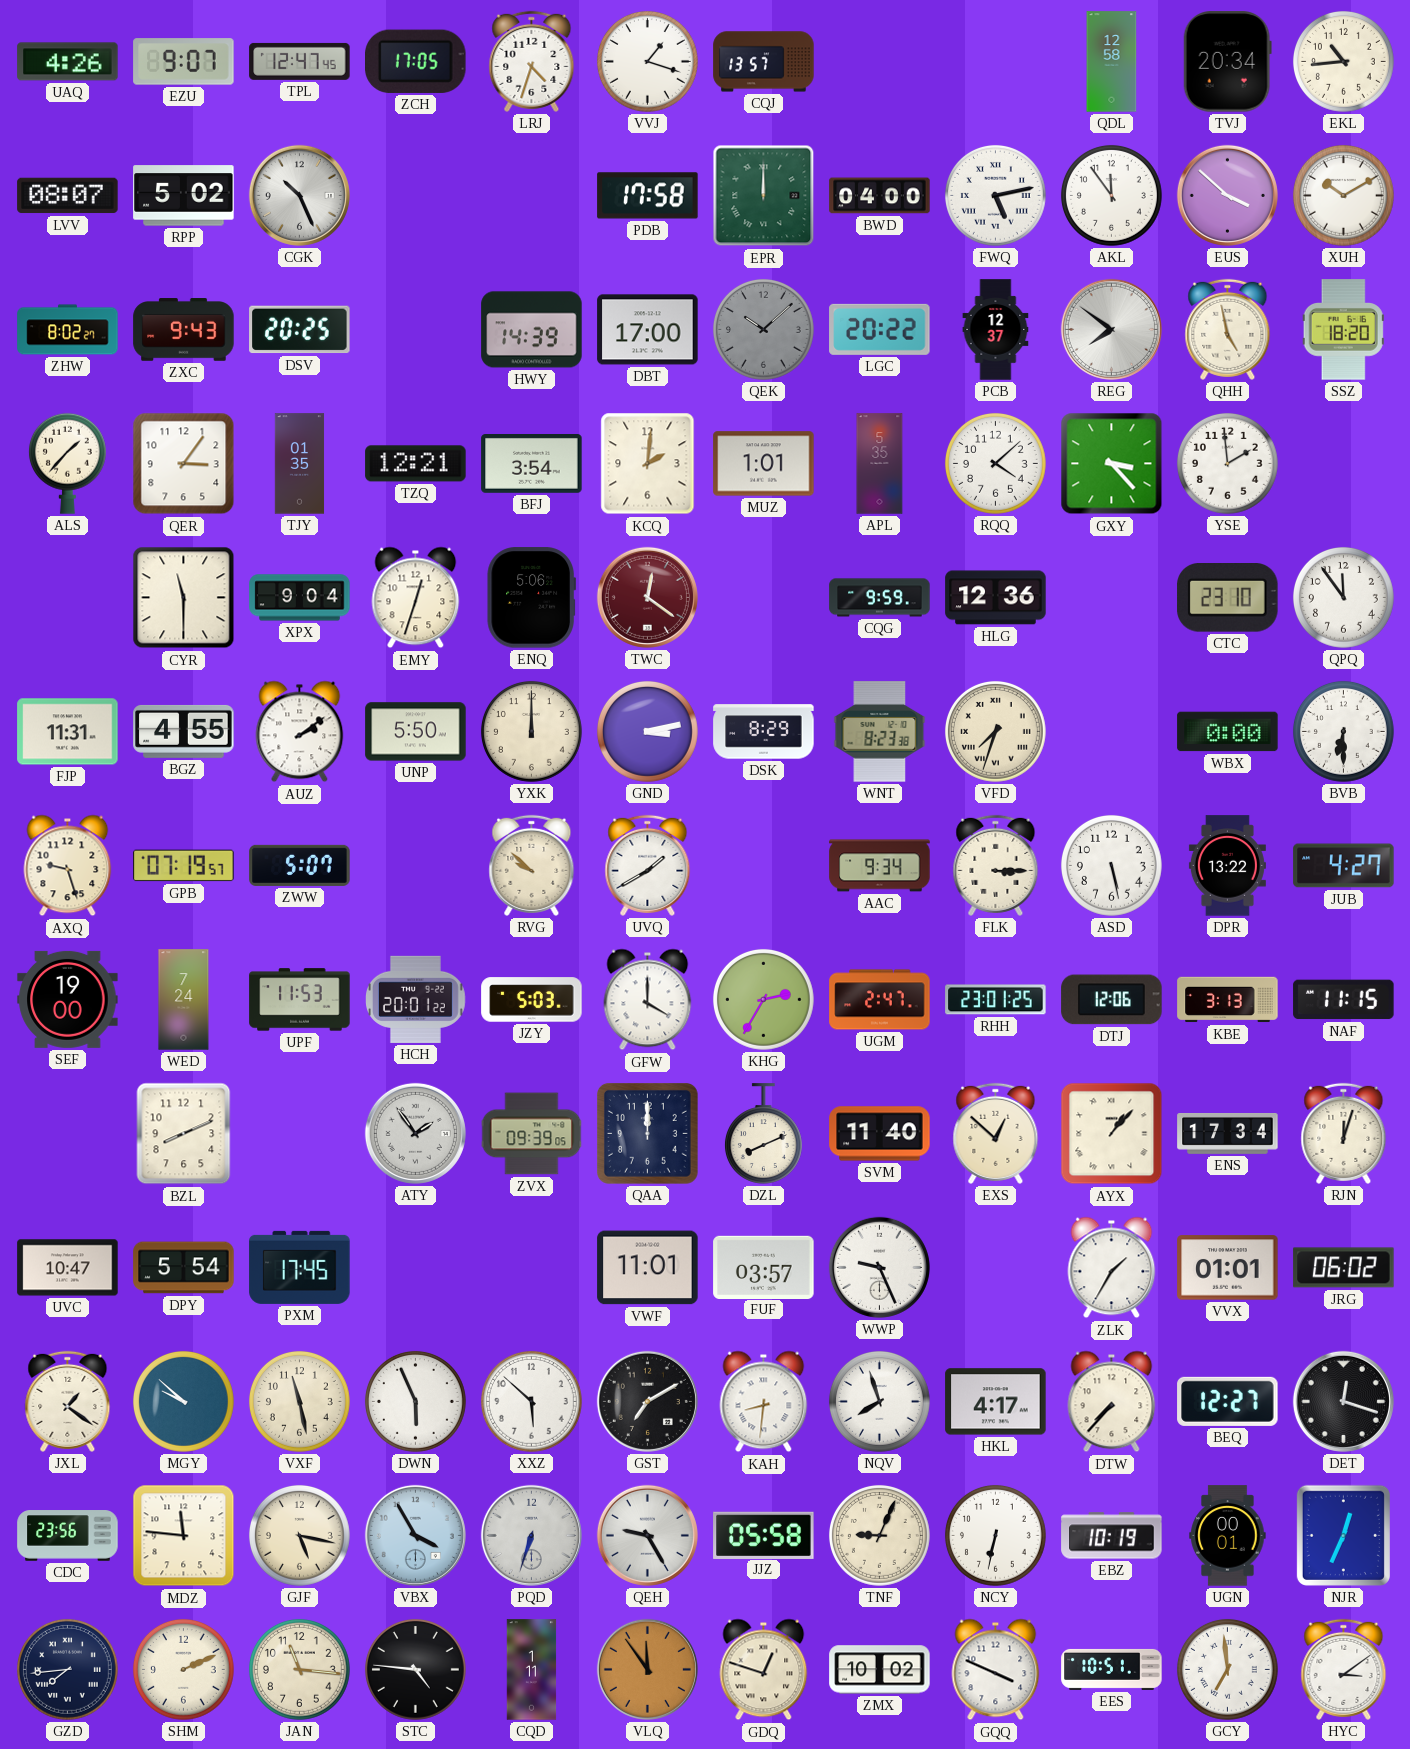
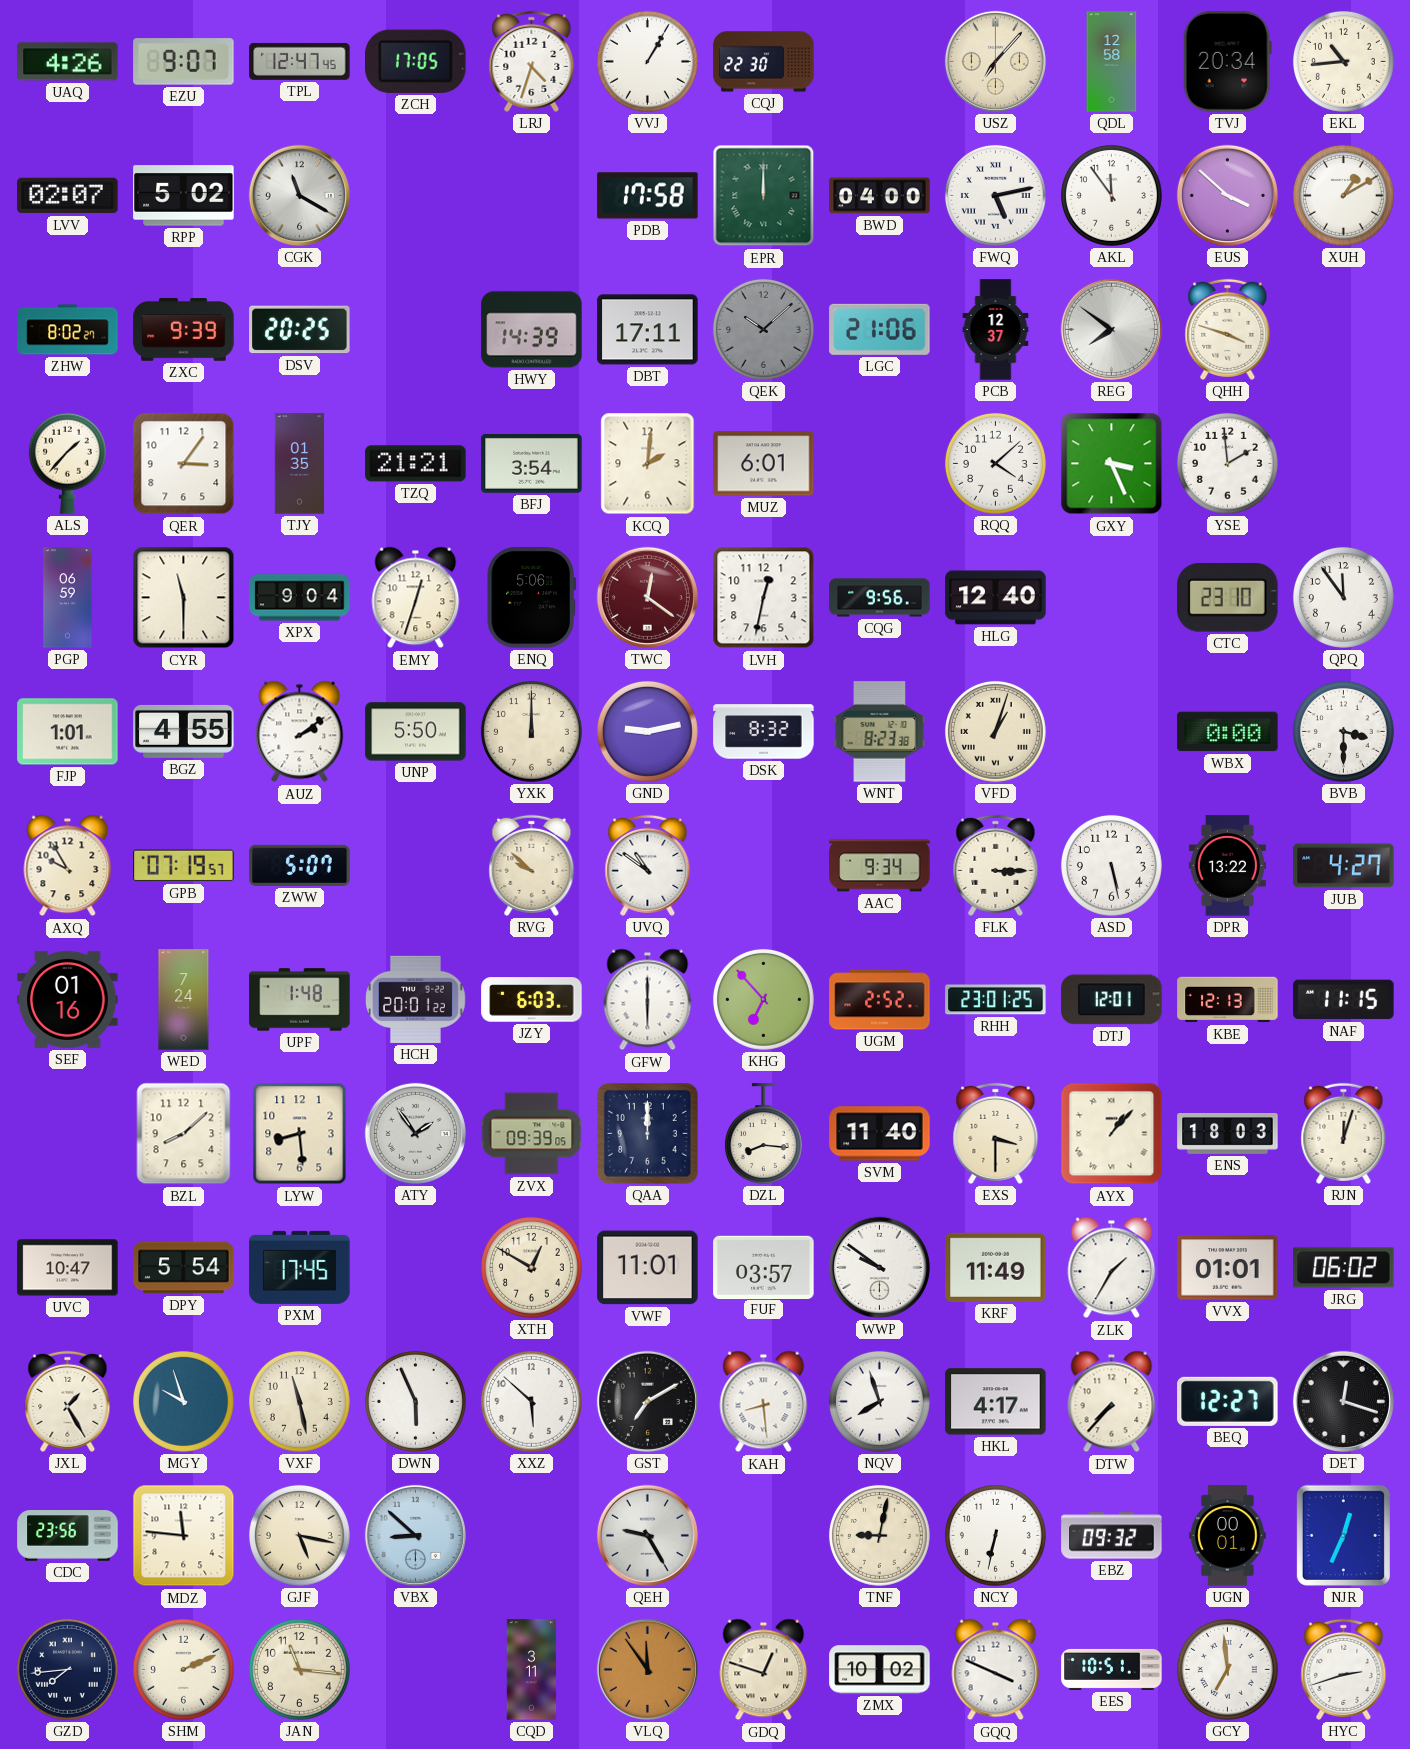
VVJ: 1:18 -> 1:05 (647, 61)
CQJ: 13:57 -> 22:30 (764, 62)
USZ: none -> 7:07 (995, 61)
LVV: 08:07 -> 02:07 (68, 196)
CGK: 10:26 -> 11:20 (299, 195)
XUH: 10:10 -> 1:10 (1343, 195)
ZXC: 9:43 -> 9:39 (184, 330)
DBT: 17:00 -> 17:11 (648, 330)
LGC: 20:22 -> 21:06 (880, 329)
QHH: 4:58 -> 3:48 (1228, 329)
SSZ: 18:20 -> none (1343, 330)
TZQ: 12:21 -> 21:21 (416, 464)
MUZ: 1:01 -> 6:01 (764, 464)
APL: 5:35 -> none (880, 464)
GXY: 3:23 -> 3:26 (1112, 464)
PGP: none -> 06:59 (68, 598)
LVH: none -> 12:32 (764, 598)
CQG: 9:59 -> 9:56 (880, 598)
HLG: 12:36 -> 12:40 (996, 598)
FJP: 11:31 -> 1:01 (68, 732)
GND: 3:13 -> 9:13 (647, 731)
DSK: 8:29 -> 8:32 (764, 732)
VFD: 7:33 -> 1:03 (995, 731)
BVB: 6:30 -> 3:30 (1343, 731)
AXQ: 9:27 -> 9:55 (68, 866)
UVQ: 1:40 -> 10:51 (648, 865)
SEF: 19:00 -> 01:16 (68, 999)
UPF: 11:53 -> 1:48 (300, 1000)
JZY: 5:03 -> 6:03 (532, 1000)
GFW: 4:00 -> 6:00 (648, 1000)
KHG: 2:35 -> 6:53 (763, 999)
UGM: 2:47 -> 2:52 (880, 1000)
DTJ: 12:06 -> 12:01 (1112, 1000)
KBE: 3:13 -> 12:13 (1228, 1000)
BZL: 8:11 -> 8:08 (184, 1134)
LYW: none -> 8:29 (300, 1134)
DZL: 8:11 -> 8:16 (763, 1134)
EXS: 12:52 -> 3:30 (996, 1133)
ENS: 17:34 -> 18:03 (1228, 1134)
XTH: none -> 12:50 (531, 1267)
WWP: 9:26 -> 9:51 (879, 1267)
KRF: none -> 11:49 (996, 1267)
JXL: 1:21 -> 1:25 (68, 1401)
MGY: 9:52 -> 9:57 (183, 1401)
KAH: 8:31 -> 8:29 (764, 1402)
VBX: 3:55 -> 8:52 (415, 1535)
PQD: 6:33 -> none (531, 1535)
JJZ: 05:58 -> none (764, 1535)
TNF: 9:04 -> 9:02 (879, 1535)
EBZ: 10:19 -> 09:32 (1112, 1536)
STC: 4:46 -> none (415, 1669)
CQD: 1:11 -> 3:11 (532, 1670)
HYC: 3:09 -> 2:42 (1344, 1669)
